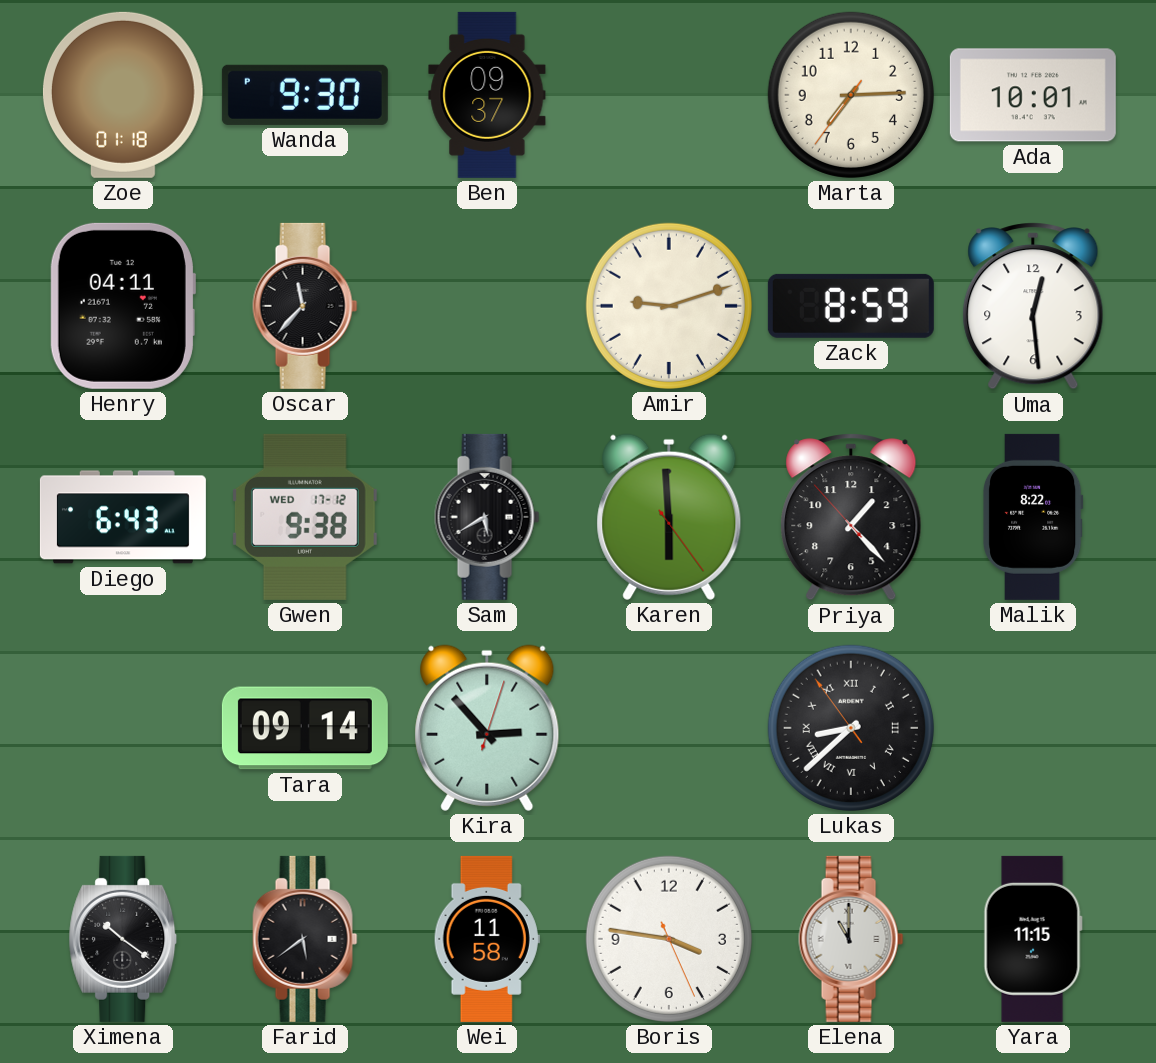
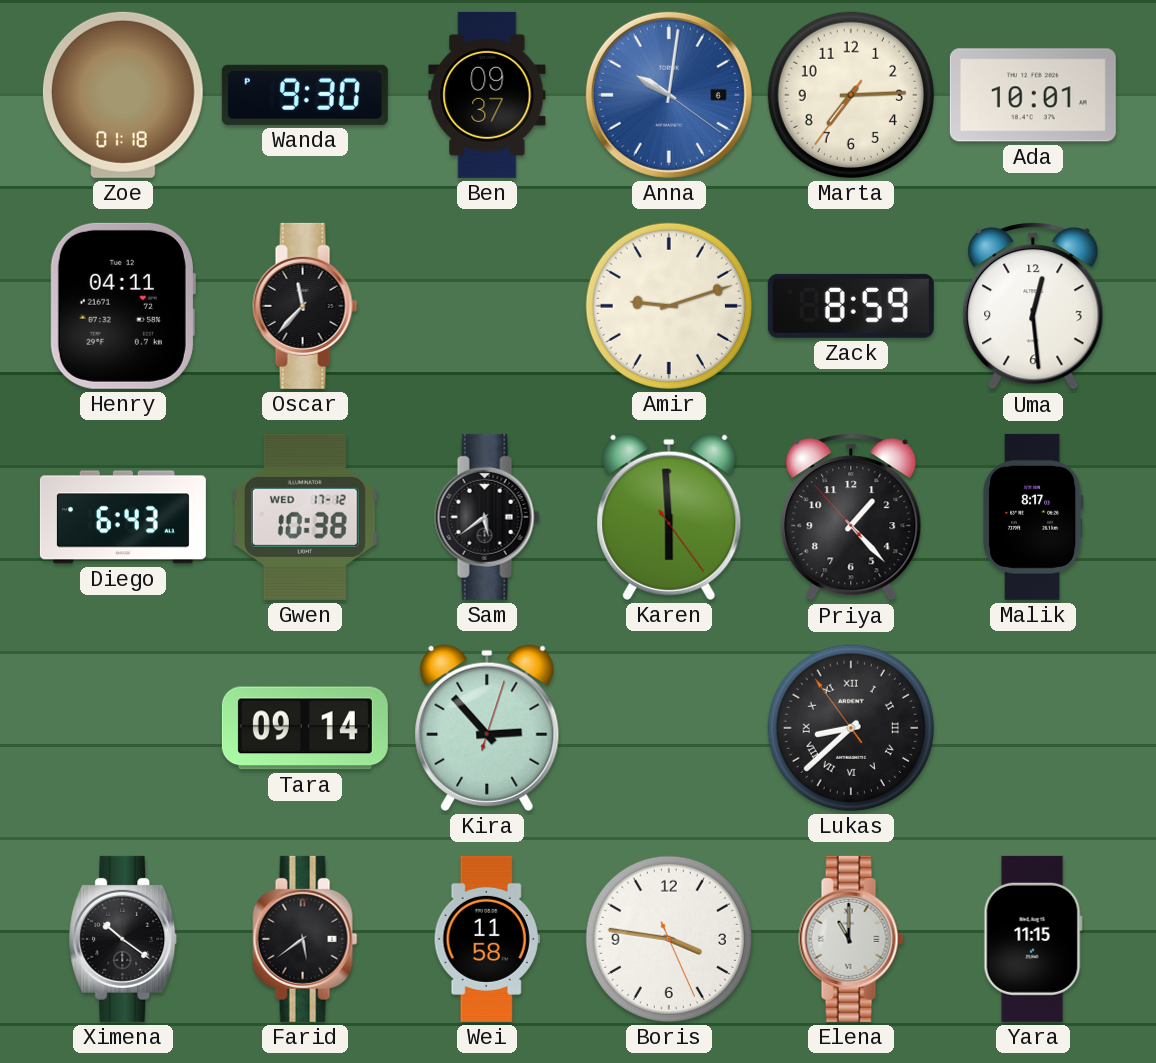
Anna: none -> 10:01 (669, 95)
Gwen: 9:38 -> 10:38 (305, 517)
Sam: 5:40 -> 5:39 (487, 517)
Malik: 8:22 -> 8:17 (1033, 517)
